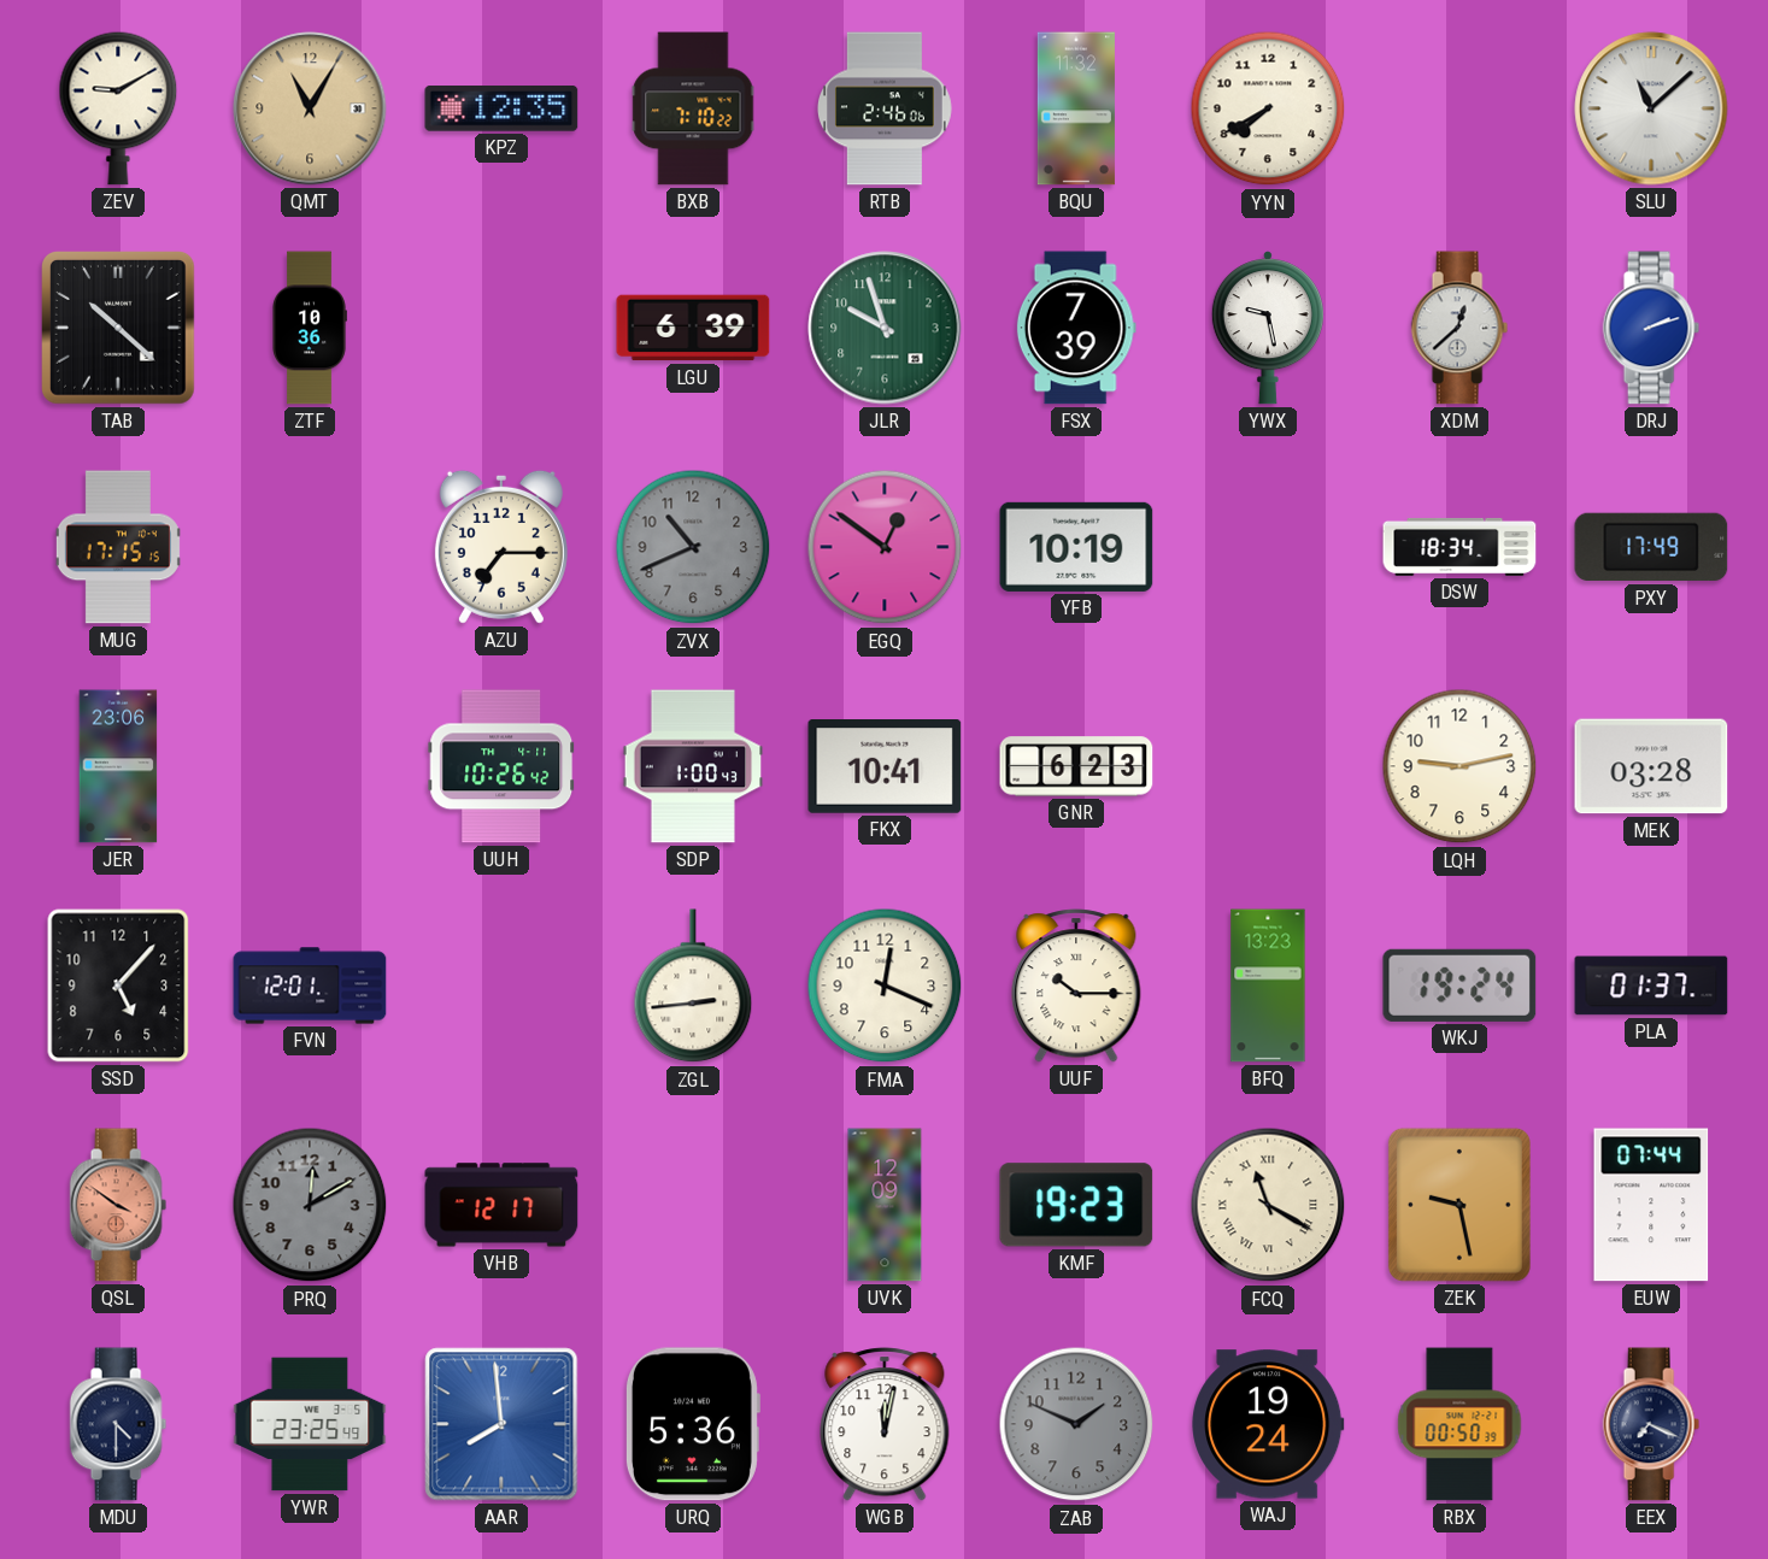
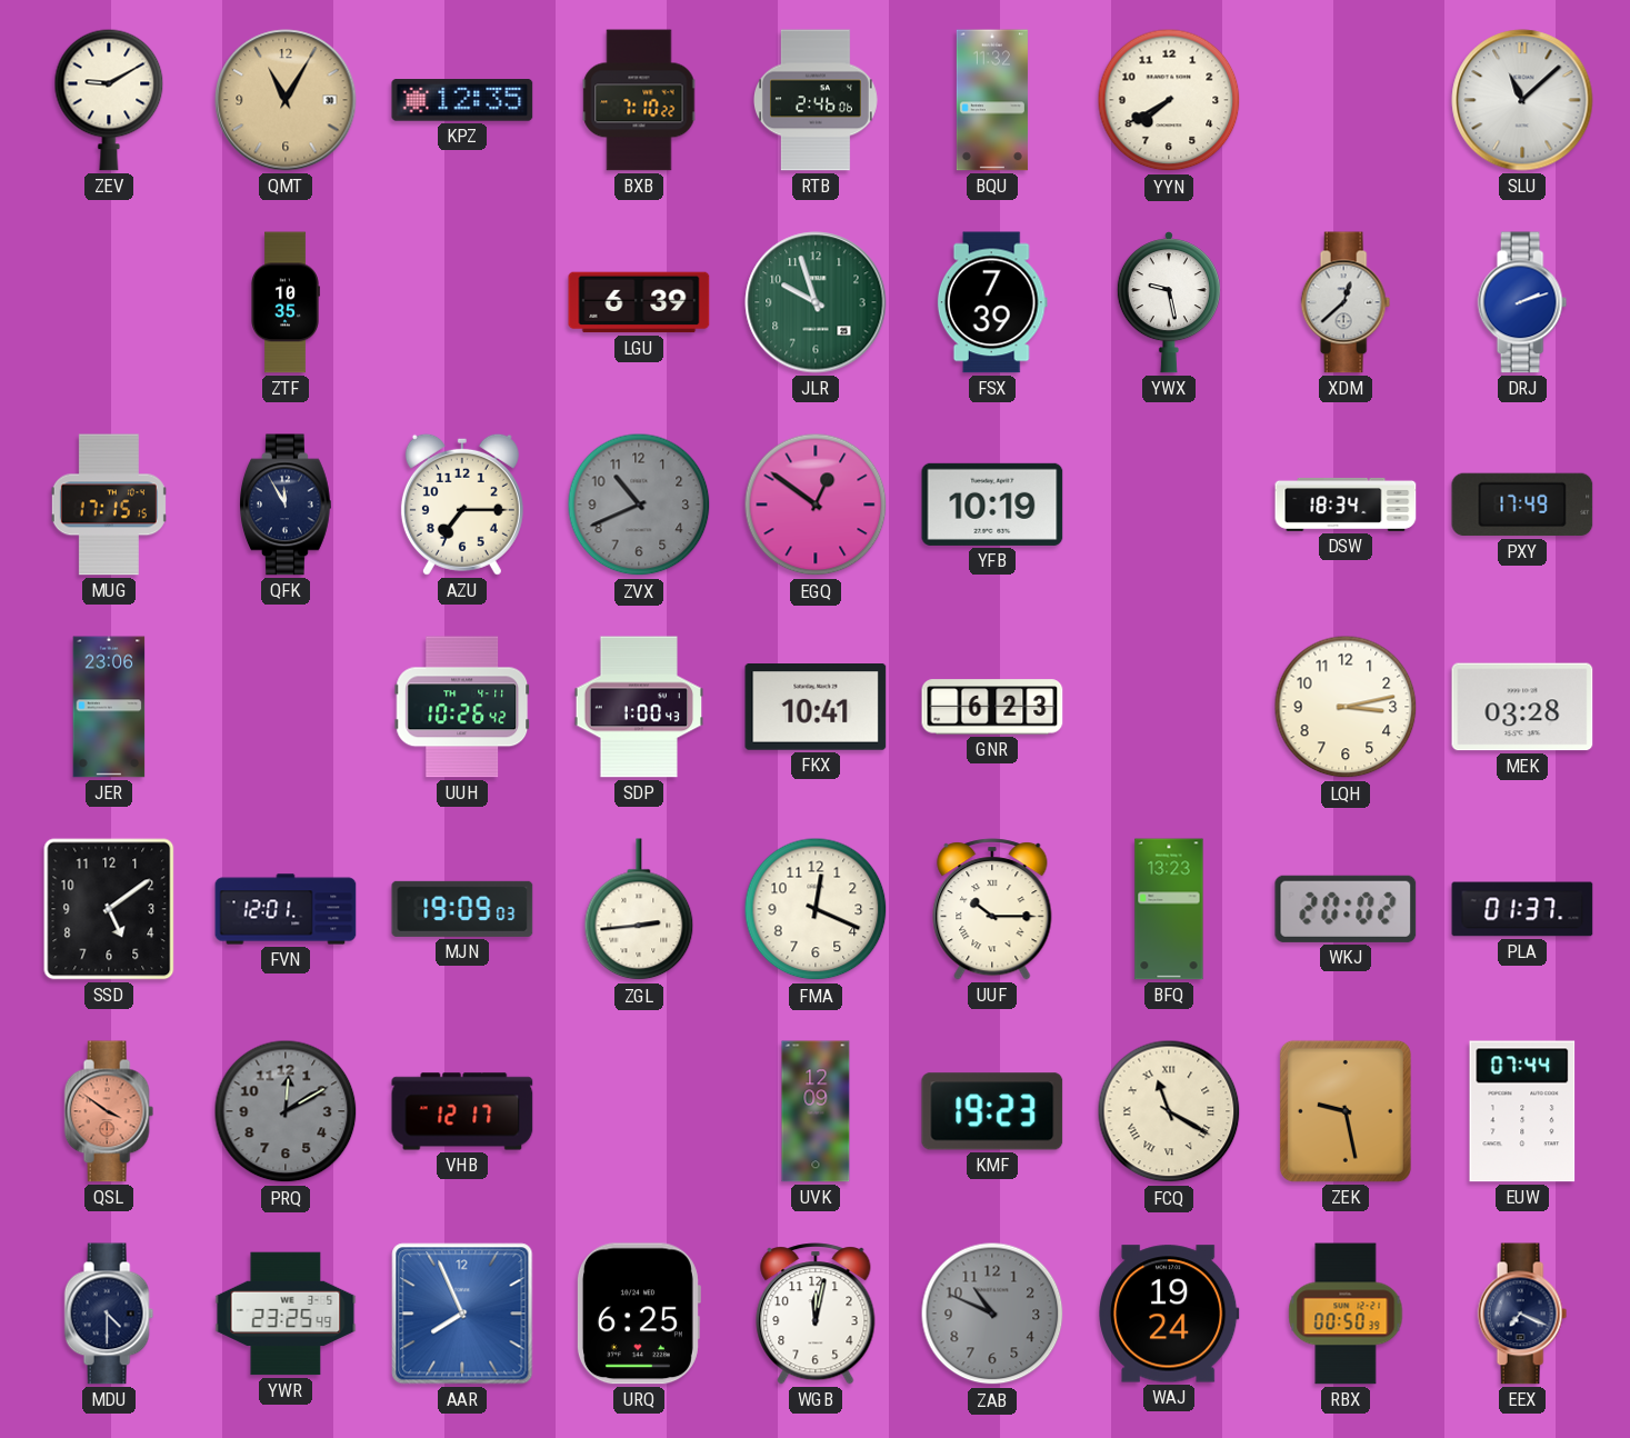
TAB: 10:22 -> none (119, 329)
ZTF: 10:36 -> 10:35 (286, 302)
QFK: none -> 11:55 (287, 505)
LQH: 9:13 -> 3:13 (1346, 707)
SSD: 5:07 -> 5:09 (109, 909)
MJN: none -> 19:09 (462, 909)
WKJ: 19:24 -> 20:02 (1346, 909)
AAR: 7:59 -> 7:56 (462, 1314)
URQ: 5:36 -> 6:25 (638, 1314)
ZAB: 1:49 -> 10:49 (992, 1314)
